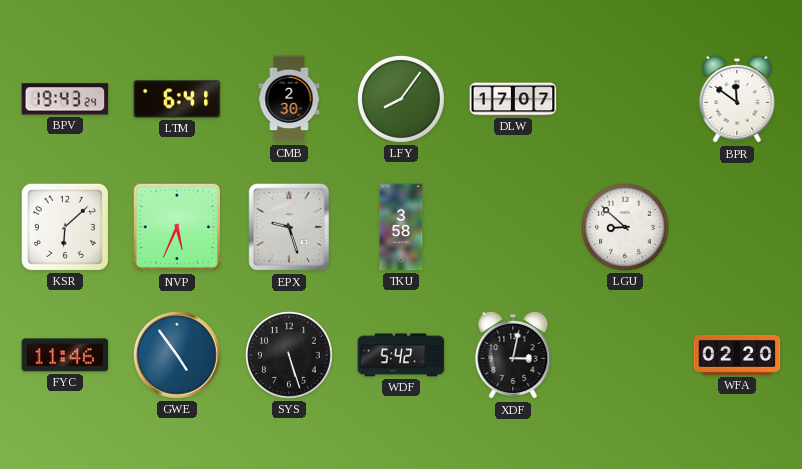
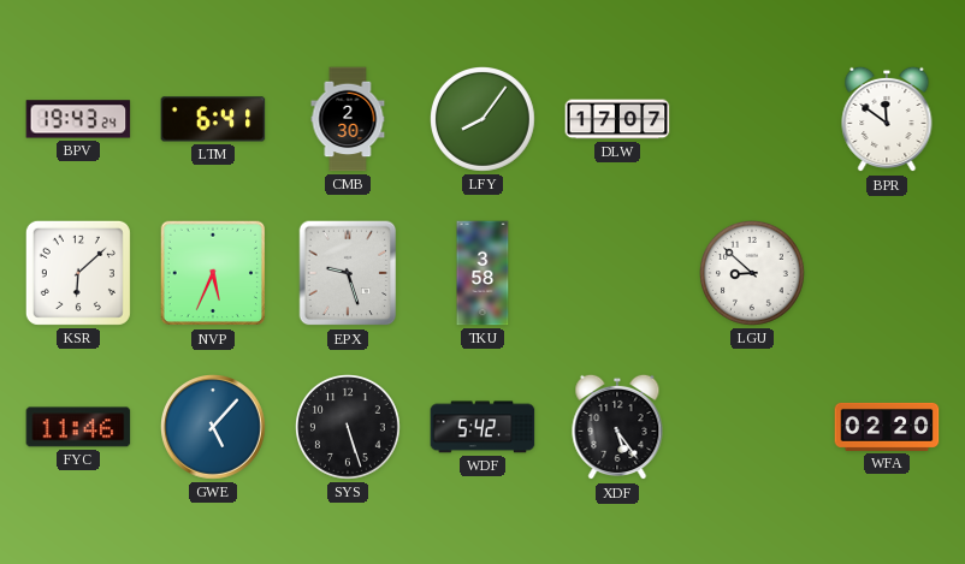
GWE: 4:54 -> 5:07 (214, 428)
XDF: 3:02 -> 5:24 (617, 427)
